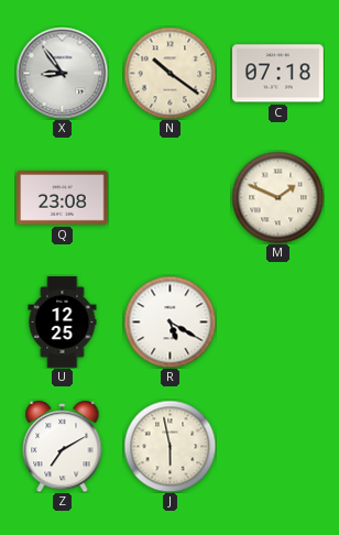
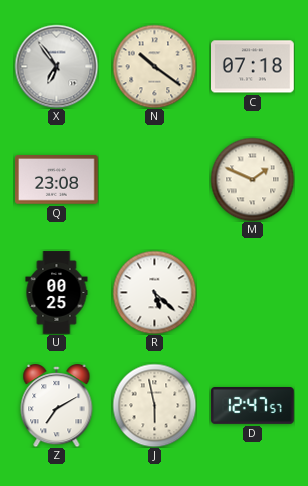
X: 8:54 -> 6:54 (56, 66)
U: 12:25 -> 00:25 (57, 293)
R: 5:20 -> 5:22 (154, 292)
D: none -> 12:47 (253, 406)
